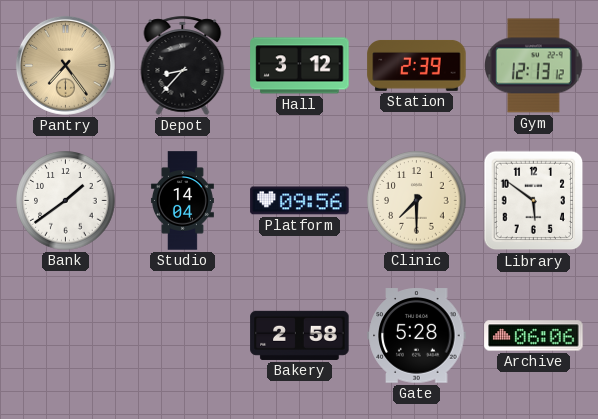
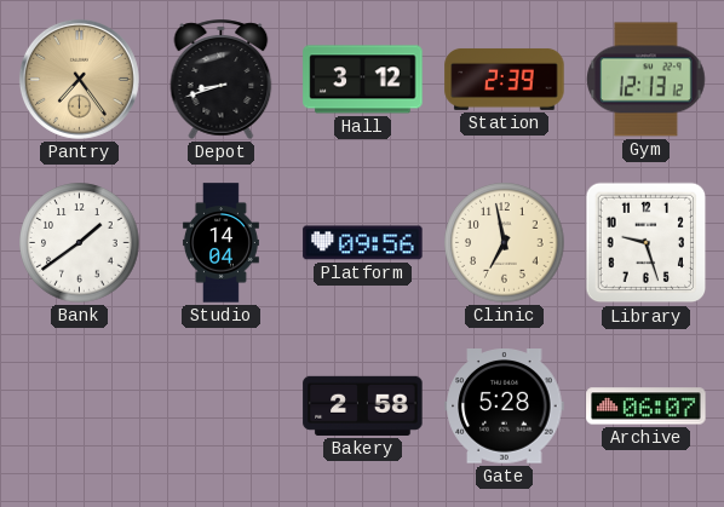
Depot: 8:37 -> 8:42 (222, 79)
Clinic: 7:30 -> 6:58 (505, 243)
Library: 5:51 -> 9:27 (647, 243)
Archive: 06:06 -> 06:07 (647, 407)
